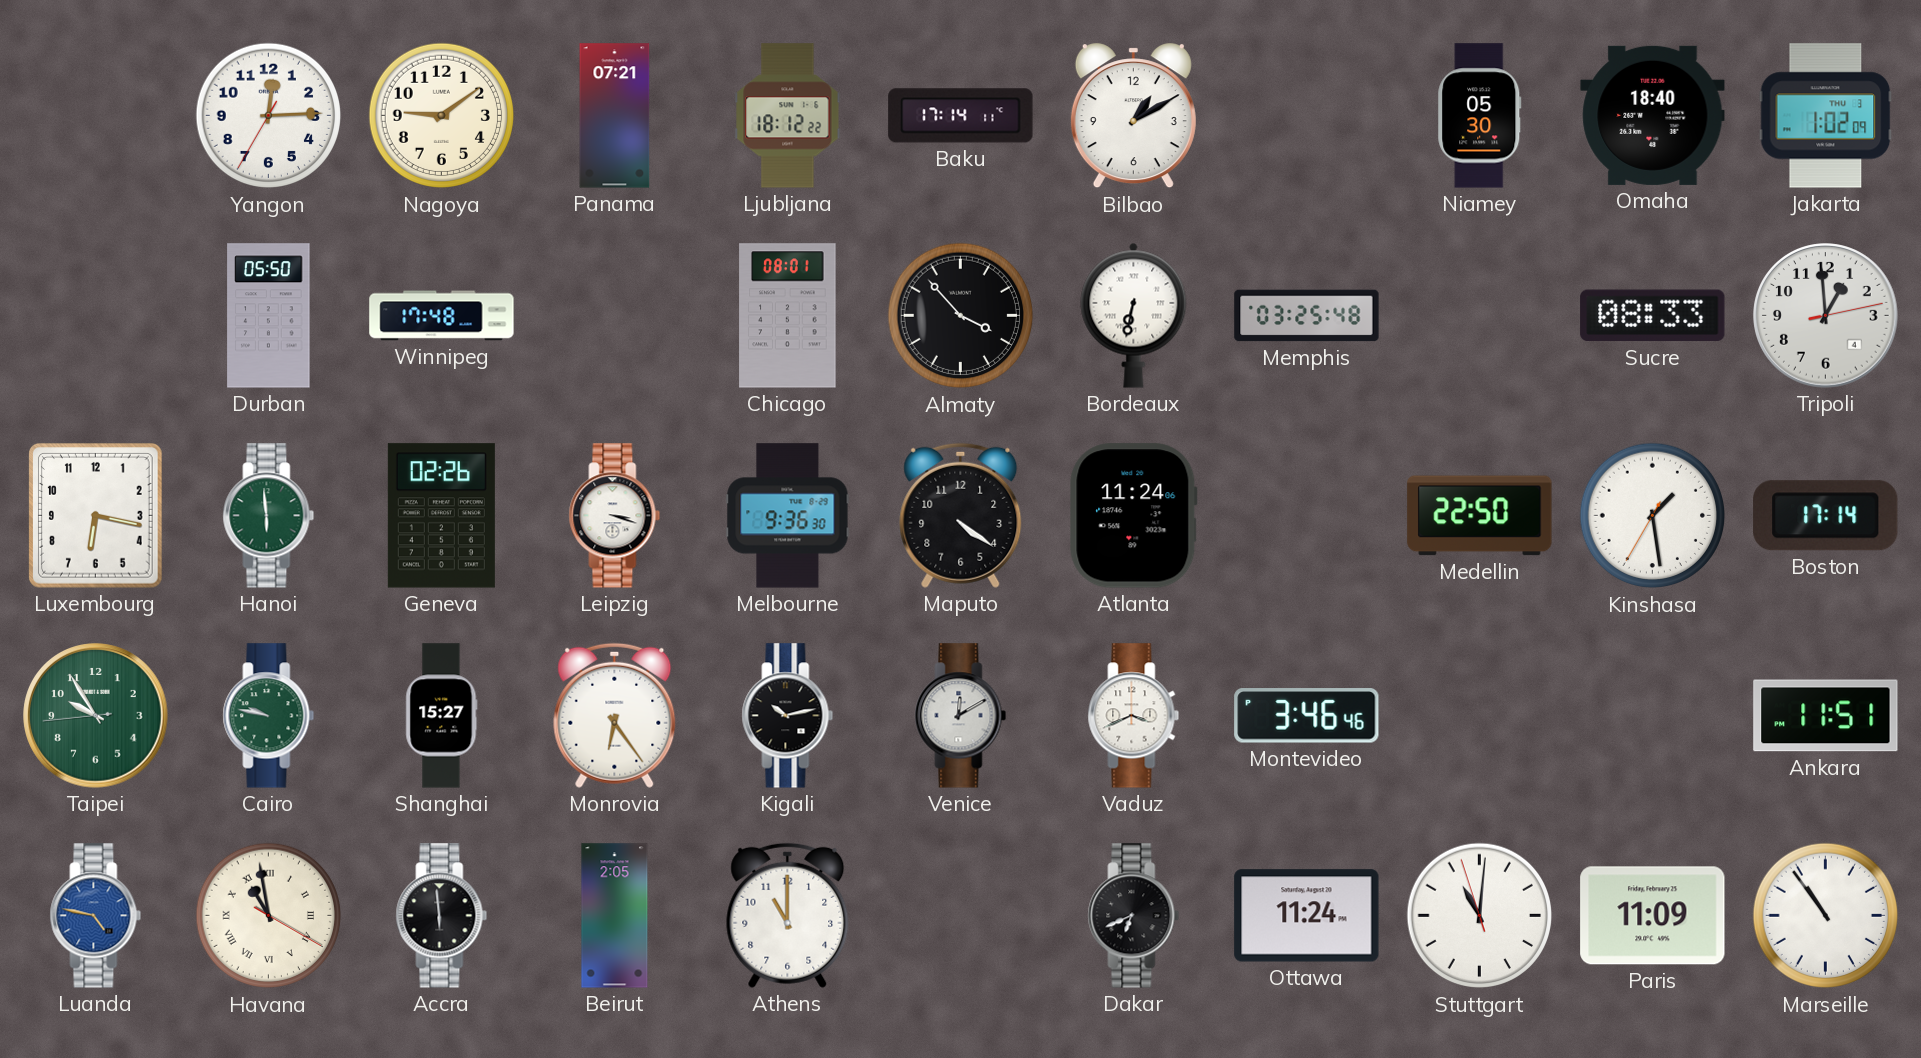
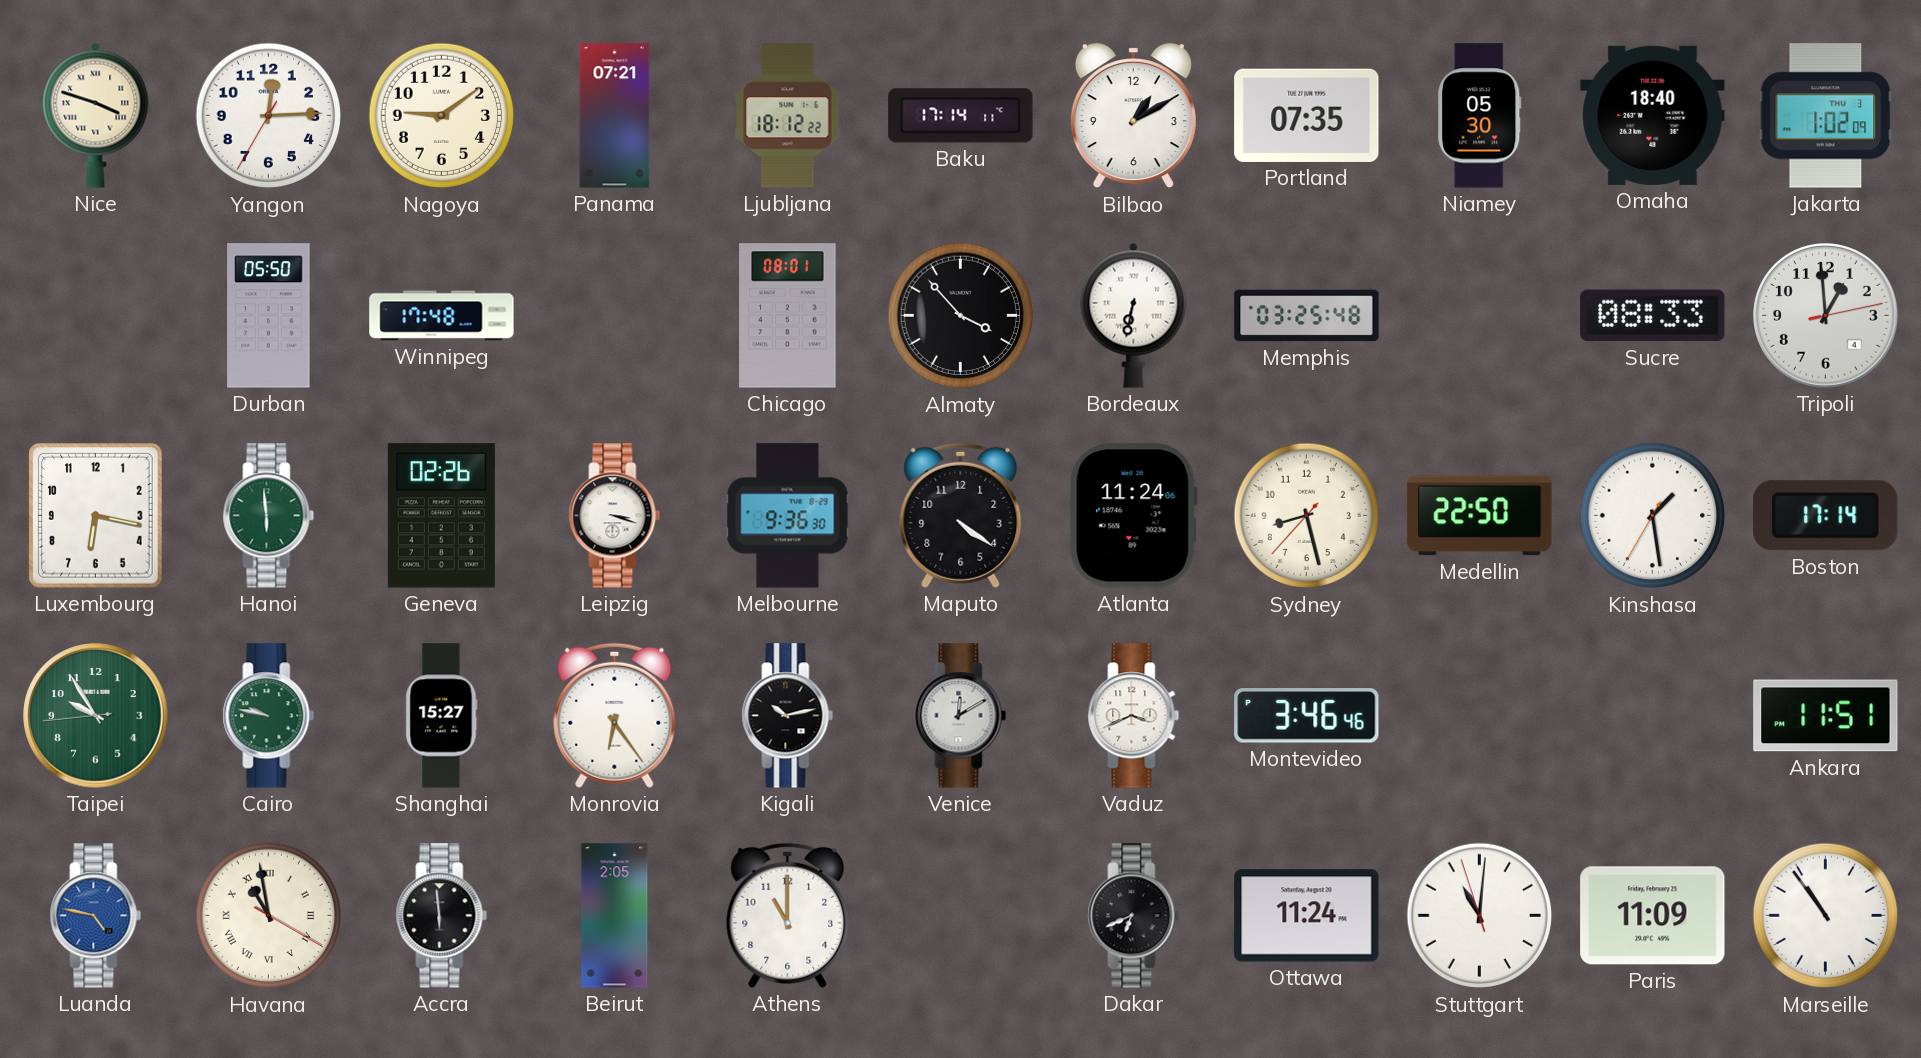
Nice: none -> 3:48 (96, 115)
Portland: none -> 07:35 (1307, 115)
Sydney: none -> 8:27 (1307, 516)
